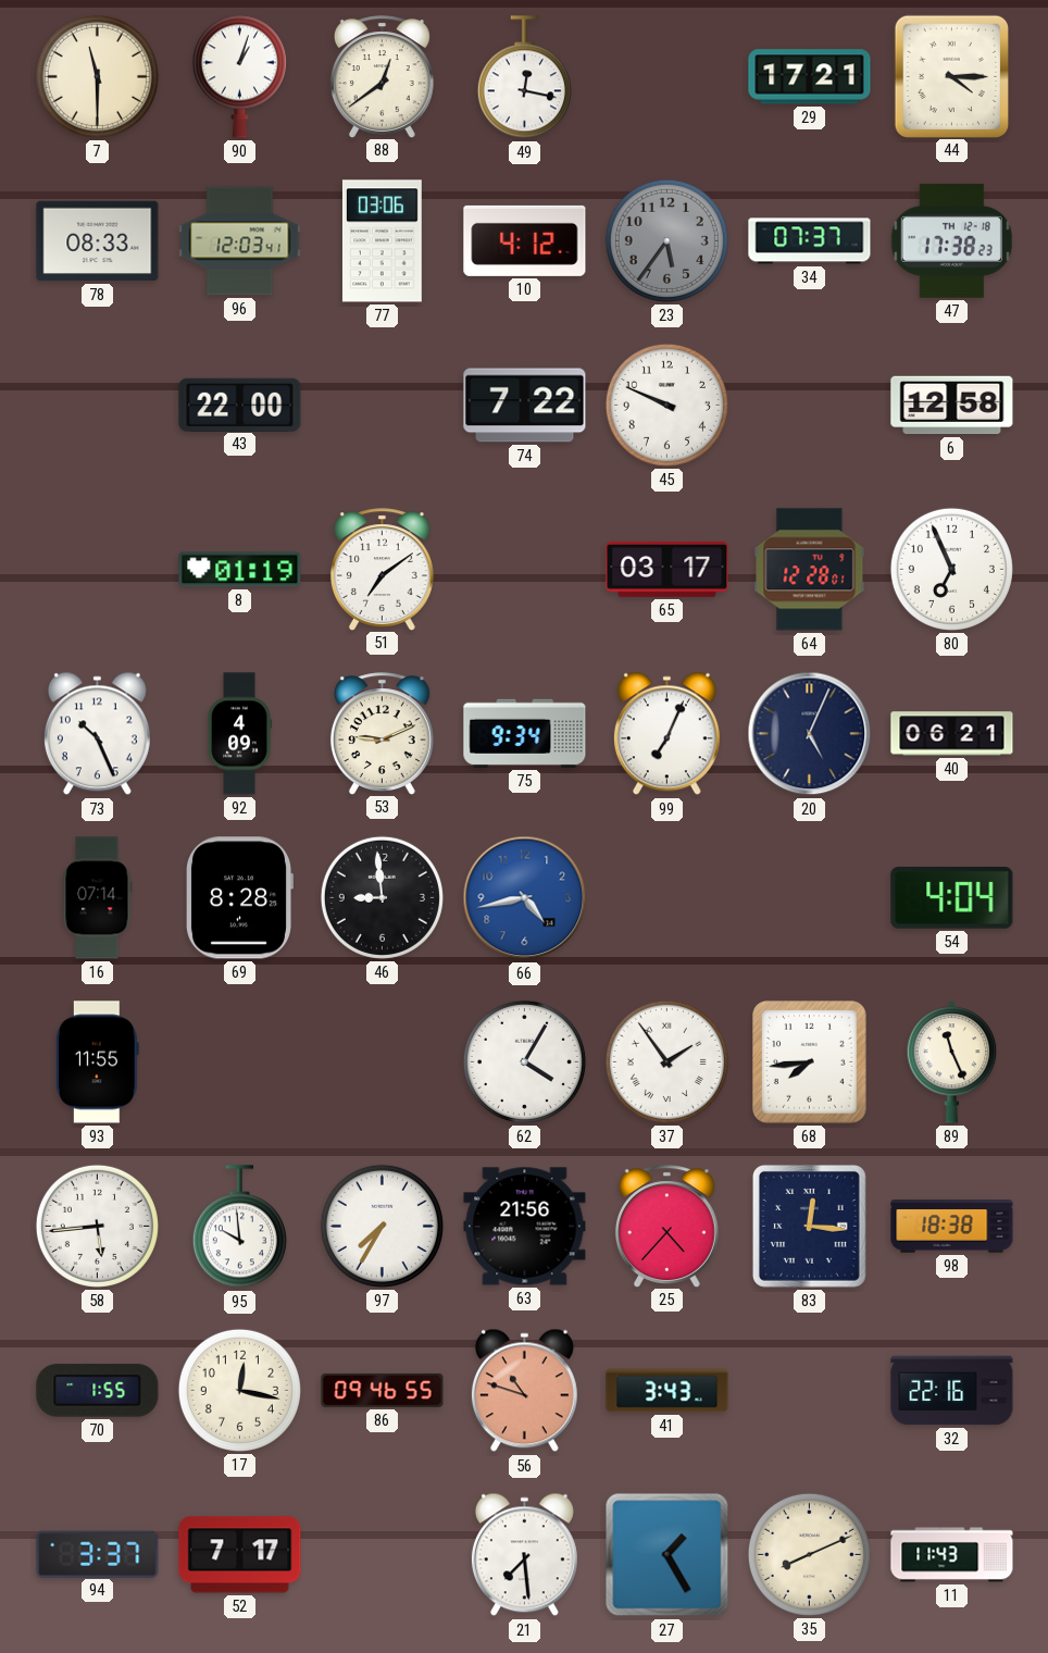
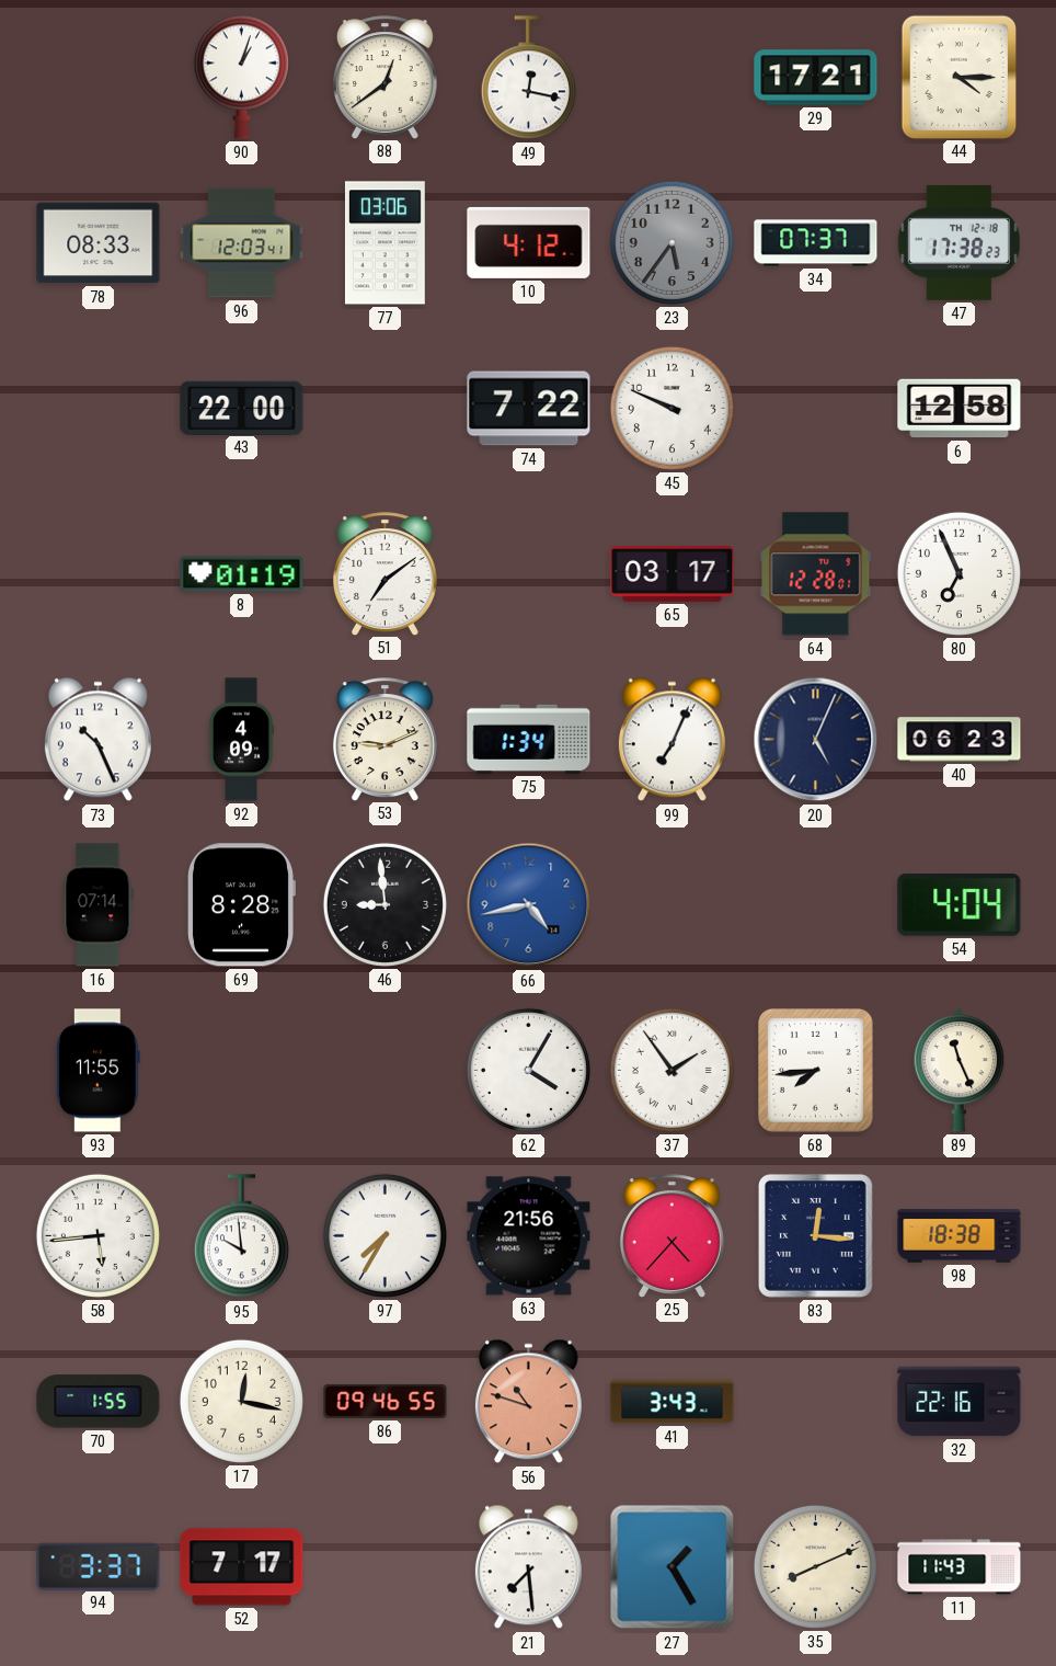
7: 11:30 -> none (97, 76)
75: 9:34 -> 1:34 (529, 739)
40: 06:21 -> 06:23 (960, 740)
